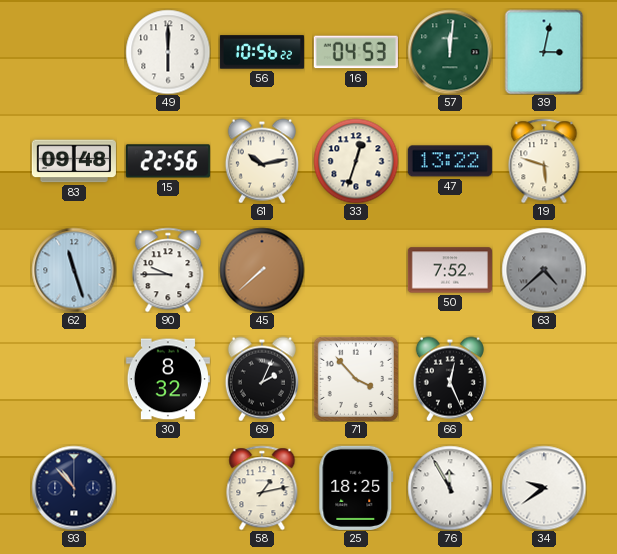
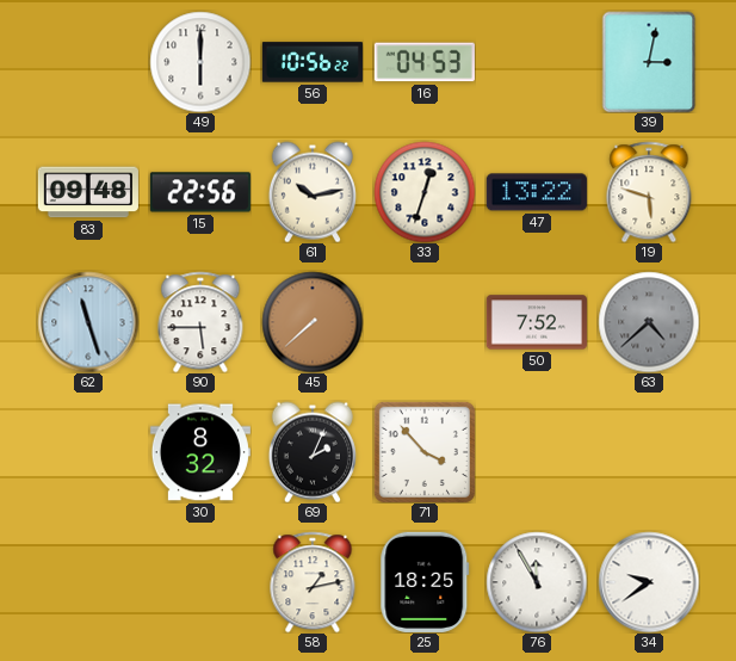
57: 12:01 -> none (450, 52)
90: 9:45 -> 5:45 (200, 322)
66: 12:26 -> none (450, 379)
93: 10:53 -> none (74, 488)
